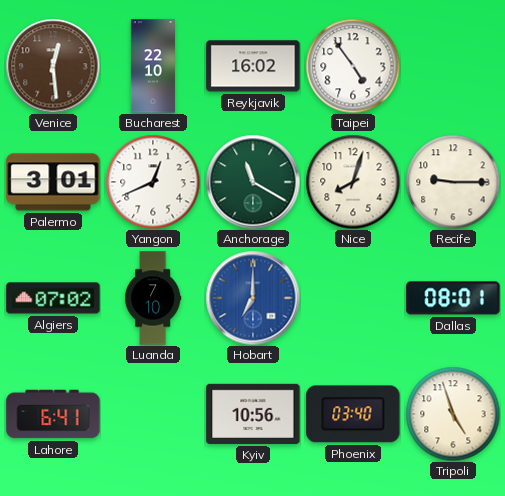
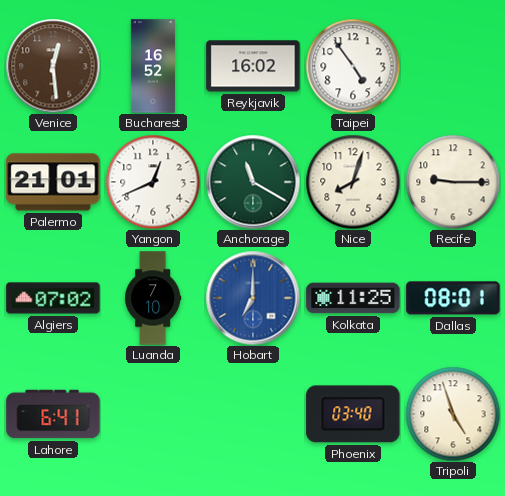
Bucharest: 22:10 -> 16:52 (153, 66)
Palermo: 3:01 -> 21:01 (53, 182)
Kolkata: none -> 11:25 (353, 298)
Kyiv: 10:56 -> none (253, 414)
